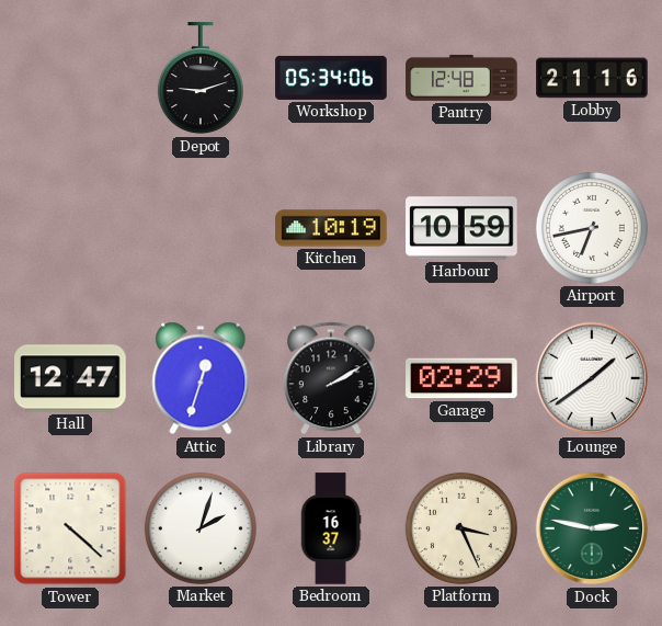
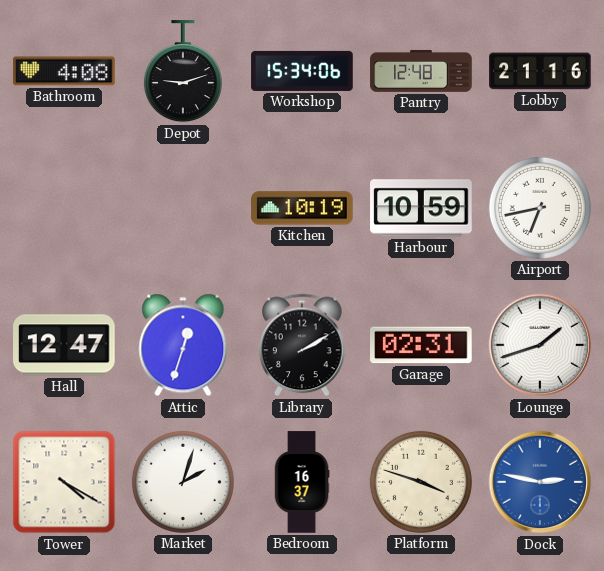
Bathroom: none -> 4:08 (64, 71)
Workshop: 05:34 -> 15:34 (302, 71)
Garage: 02:29 -> 02:31 (421, 345)
Lounge: 1:39 -> 1:42 (540, 345)
Tower: 4:22 -> 4:20 (64, 482)
Platform: 3:26 -> 3:48 (421, 482)
Dock dial: green -> blue (540, 482)
